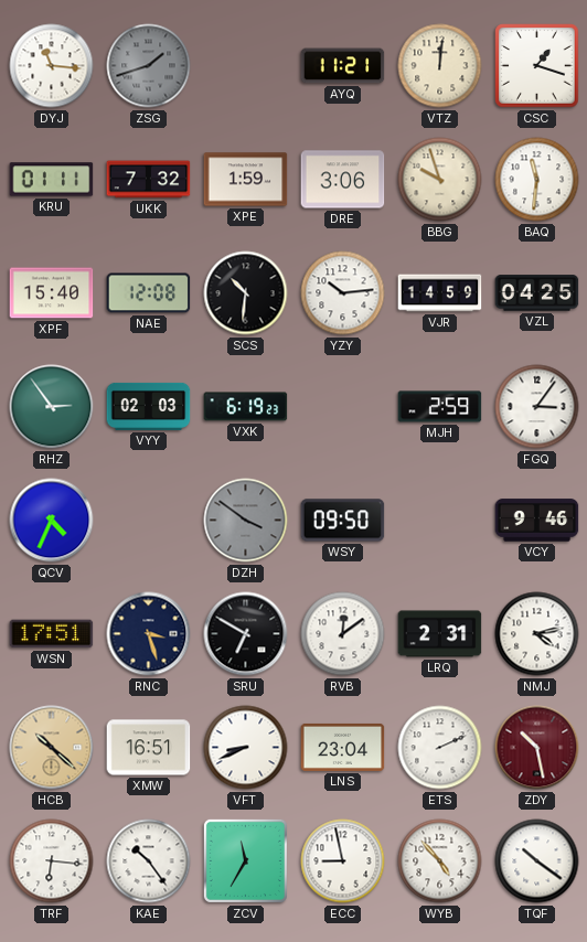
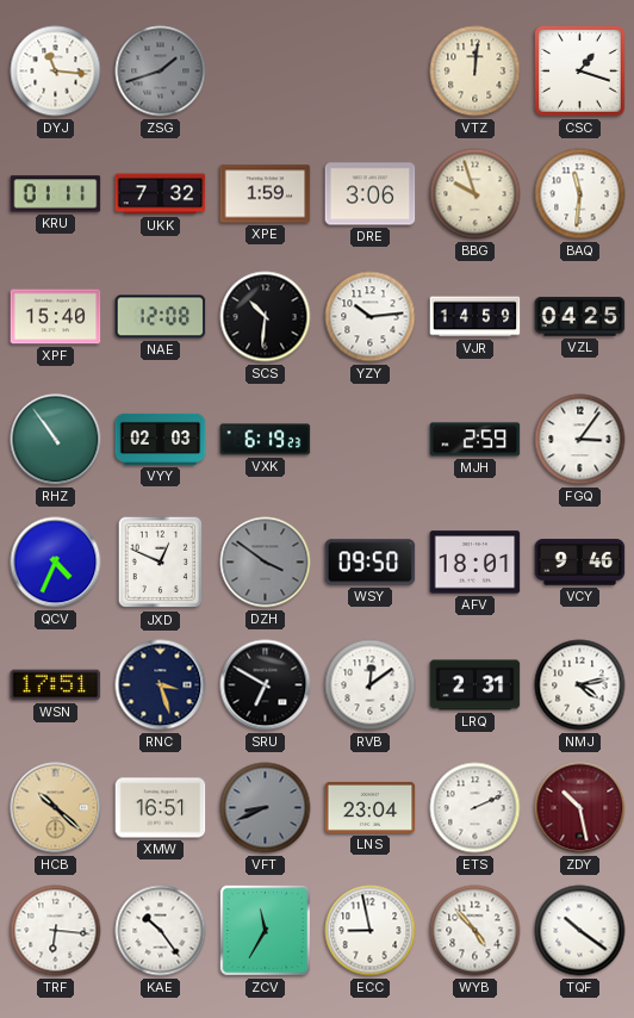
AYQ: 11:21 -> none (343, 66)
RHZ: 2:54 -> 10:54 (56, 440)
JXD: none -> 12:49 (161, 563)
AFV: none -> 18:01 (475, 563)
VFT dial: white -> grey (266, 808)
